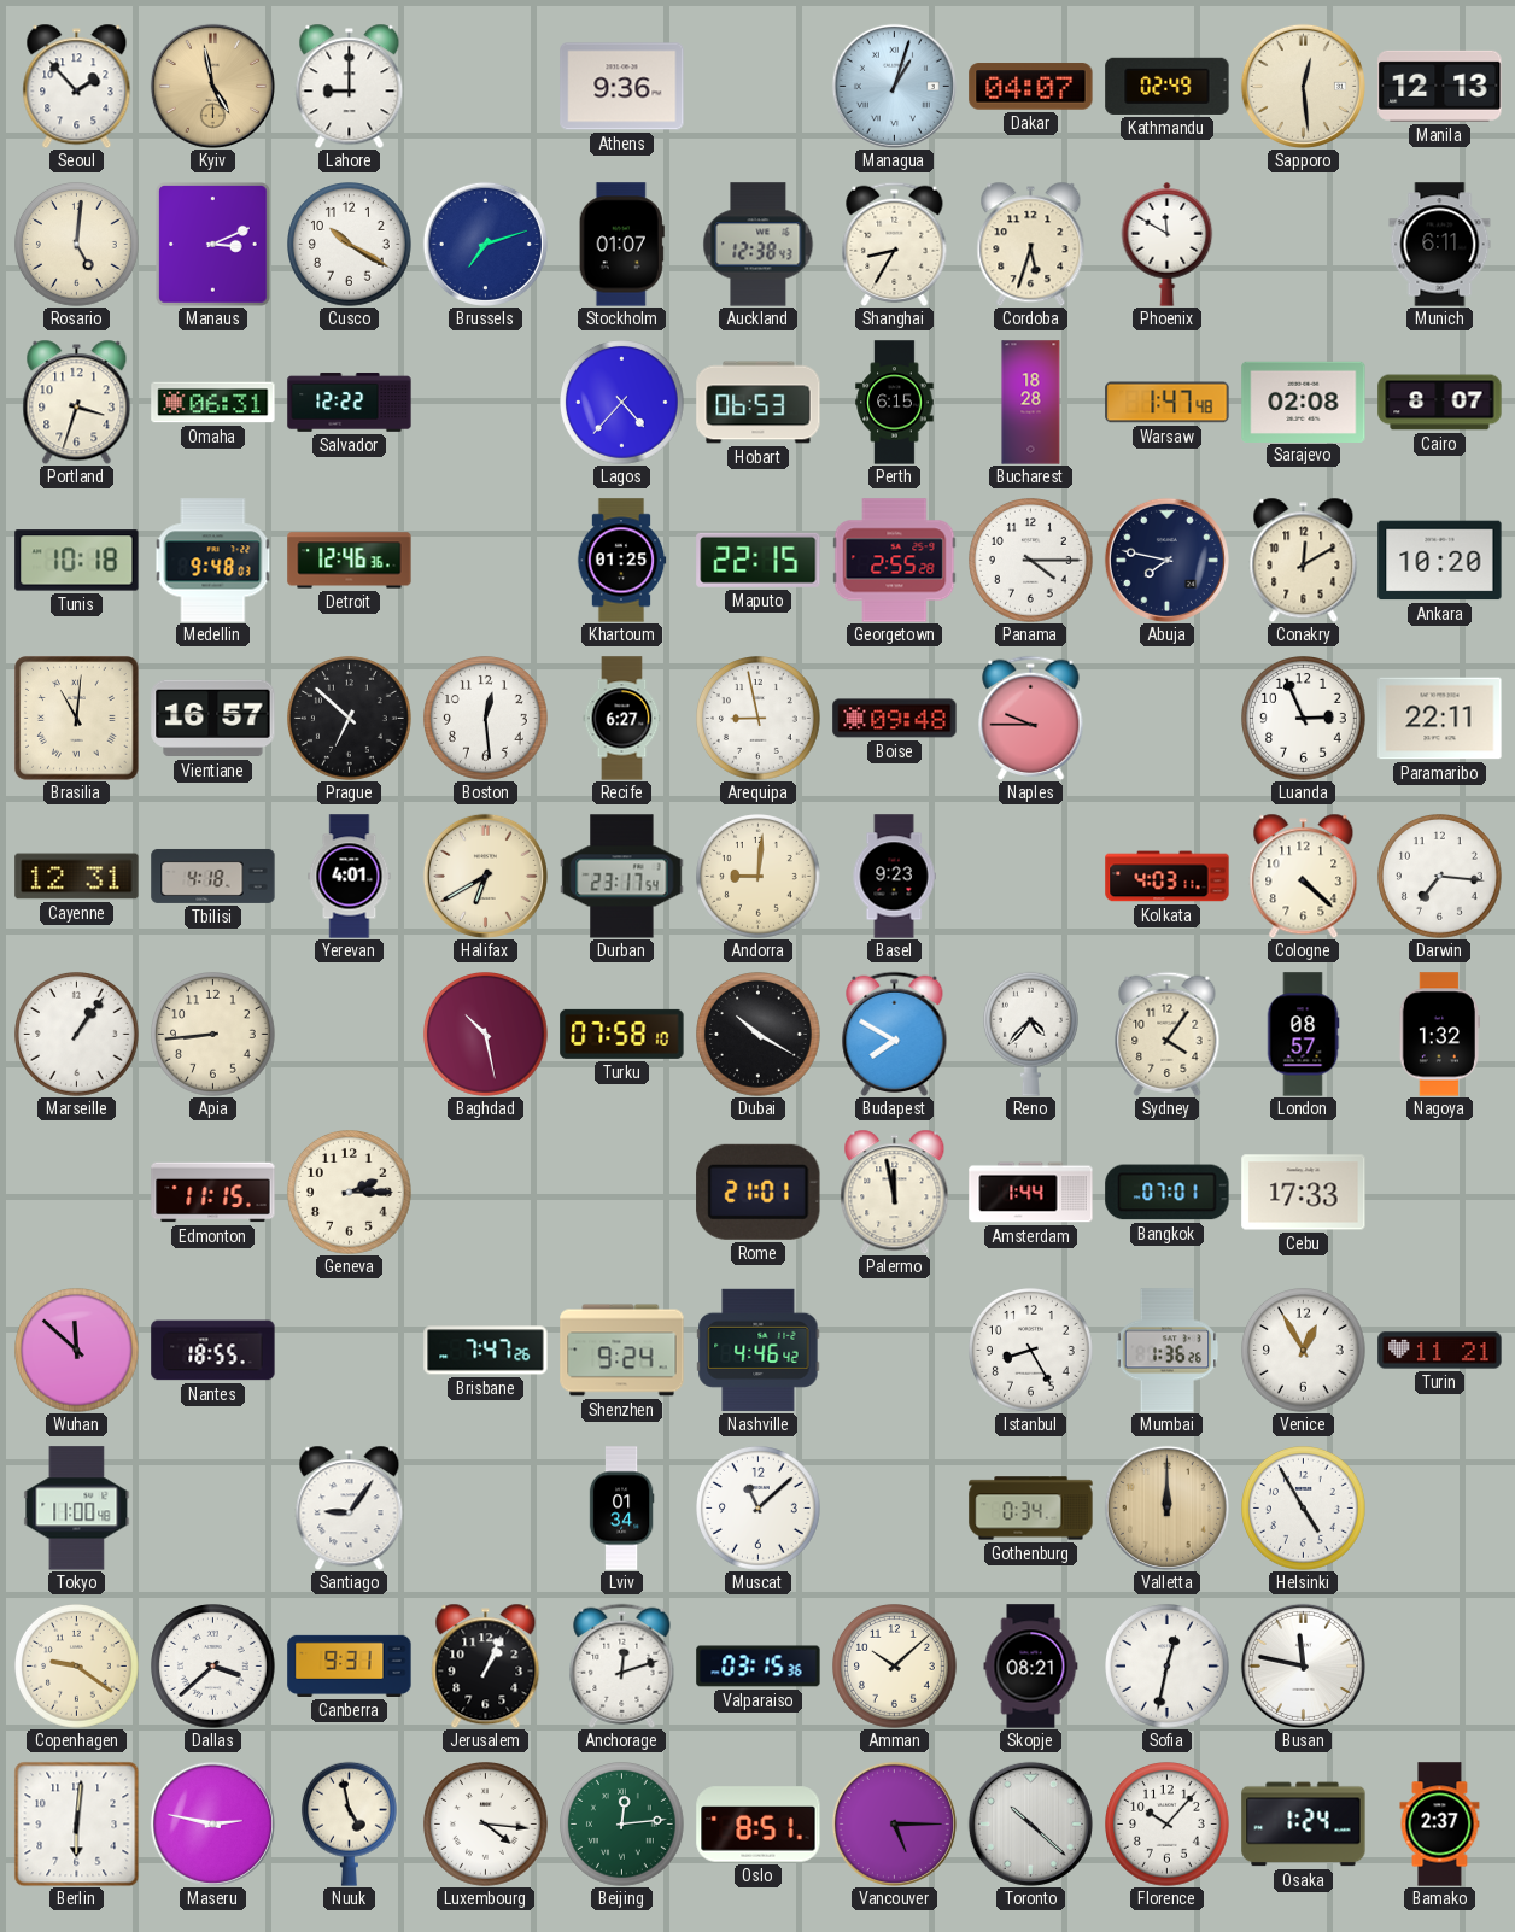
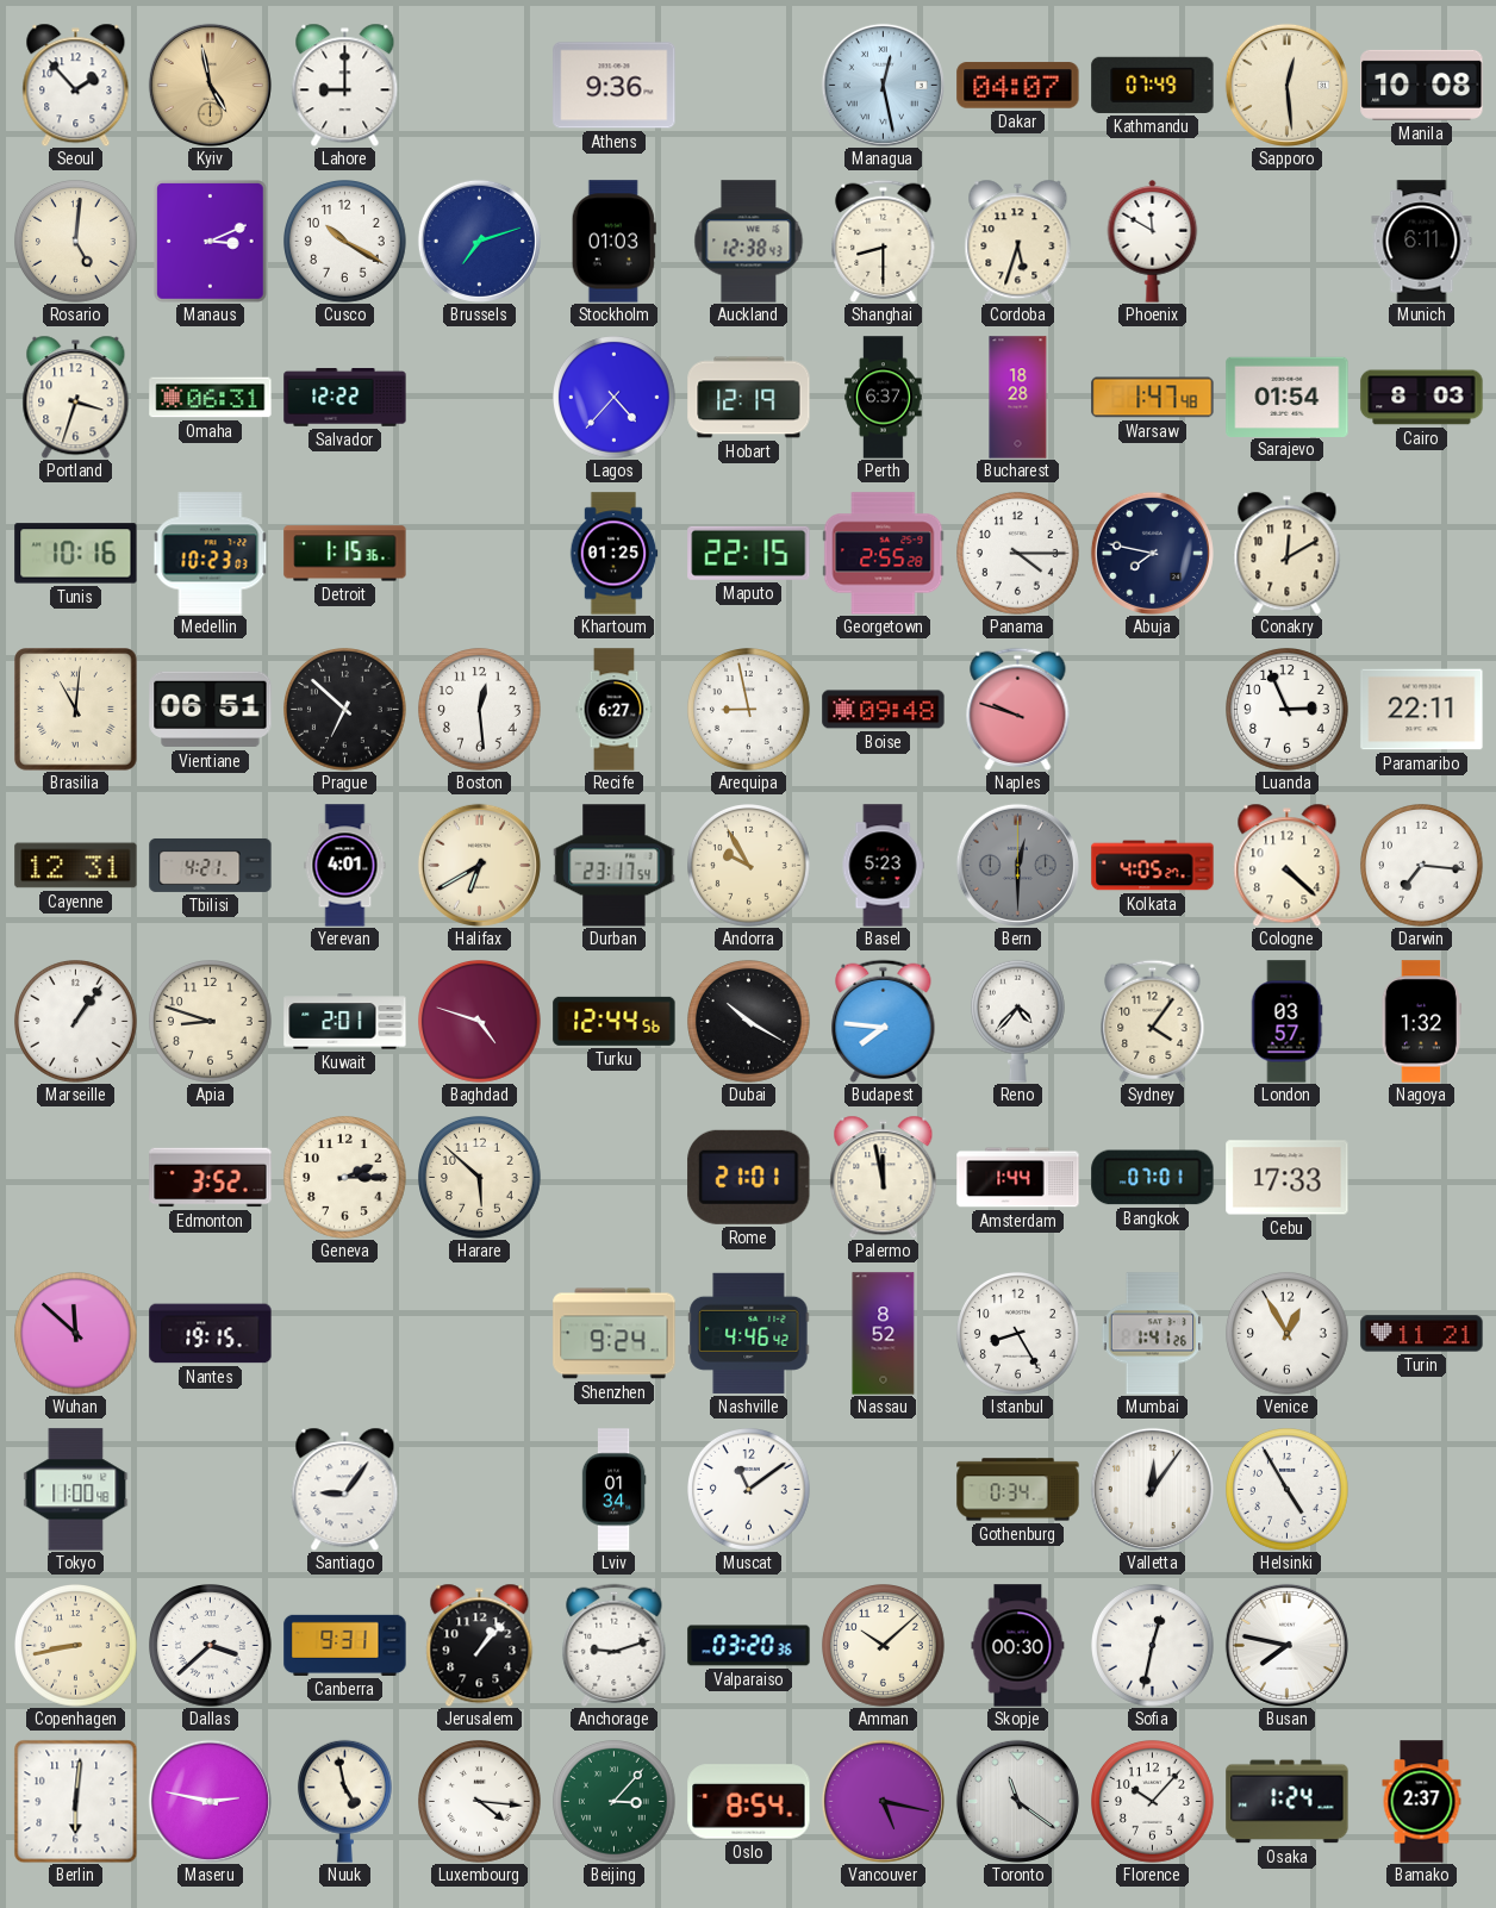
Managua: 1:03 -> 12:28 (883, 85)
Kathmandu: 02:49 -> 07:49 (1153, 85)
Manila: 12:13 -> 10:08 (1422, 85)
Stockholm: 01:07 -> 01:03 (613, 242)
Shanghai: 8:35 -> 8:30 (884, 241)
Hobart: 06:53 -> 12:19 (749, 398)
Perth: 6:15 -> 6:37 (884, 398)
Sarajevo: 02:08 -> 01:54 (1288, 397)
Cairo: 8:07 -> 8:03 (1422, 398)
Tunis: 10:18 -> 10:16 (76, 554)
Medellin: 9:48 -> 10:23 (211, 554)
Detroit: 12:46 -> 1:15 (345, 554)
Ankara: 10:20 -> none (1440, 561)
Vientiane: 16:57 -> 06:51 (211, 710)
Naples: 9:45 -> 9:48 (1018, 709)
Tbilisi: 4:18 -> 4:21 (211, 865)
Andorra: 9:01 -> 9:55 (749, 866)
Basel: 9:23 -> 5:23 (883, 866)
Bern: none -> 12:30 (1017, 865)
Kolkata: 4:03 -> 4:05 (1153, 866)
Apia: 8:44 -> 8:48 (211, 1022)
Kuwait: none -> 2:01 (345, 1022)
Baghdad: 10:28 -> 4:48 (480, 1022)
Turku: 07:58 -> 12:44 (615, 1021)
Budapest: 7:50 -> 7:46 (884, 1021)
London: 08:57 -> 03:57 (1286, 1022)
Edmonton: 11:15 -> 3:52 (211, 1178)
Harare: none -> 5:52 (480, 1178)
Nantes: 18:55 -> 19:15 (211, 1334)
Brisbane: 7:47 -> none (486, 1351)
Nassau: none -> 8:52 (884, 1334)
Mumbai: 1:36 -> 1:41 (1153, 1334)
Muscat: 11:08 -> 11:09 (749, 1490)
Valletta: 12:00 -> 12:06 (1152, 1489)
Valletta dial: champagne -> white (1152, 1489)
Copenhagen: 9:21 -> 8:43 (76, 1646)
Jerusalem: 1:04 -> 1:07 (480, 1645)
Anchorage: 12:12 -> 9:12 (615, 1645)
Valparaiso: 03:15 -> 03:20 (749, 1646)
Skopje: 08:21 -> 00:30 (1018, 1646)
Busan: 11:47 -> 7:47 (1286, 1645)
Beijing: 12:14 -> 3:07 (615, 1802)
Oslo: 8:51 -> 8:54 (749, 1802)
Vancouver: 5:15 -> 5:17 (883, 1801)
Toronto: 10:22 -> 11:21 (1017, 1801)
